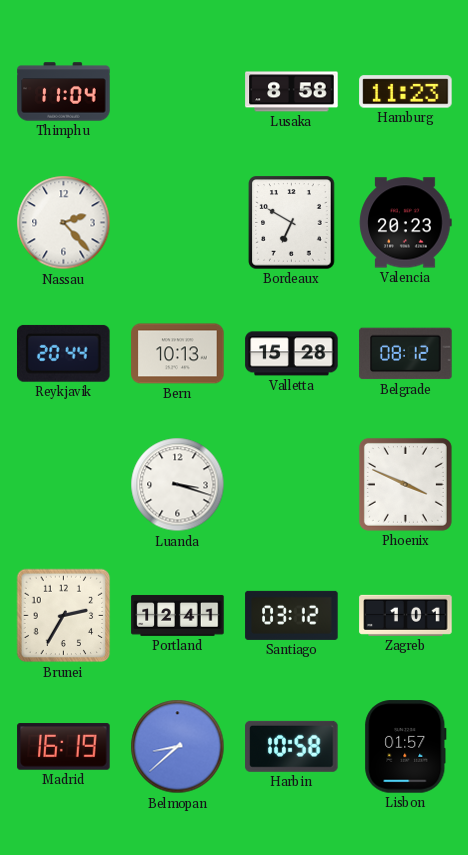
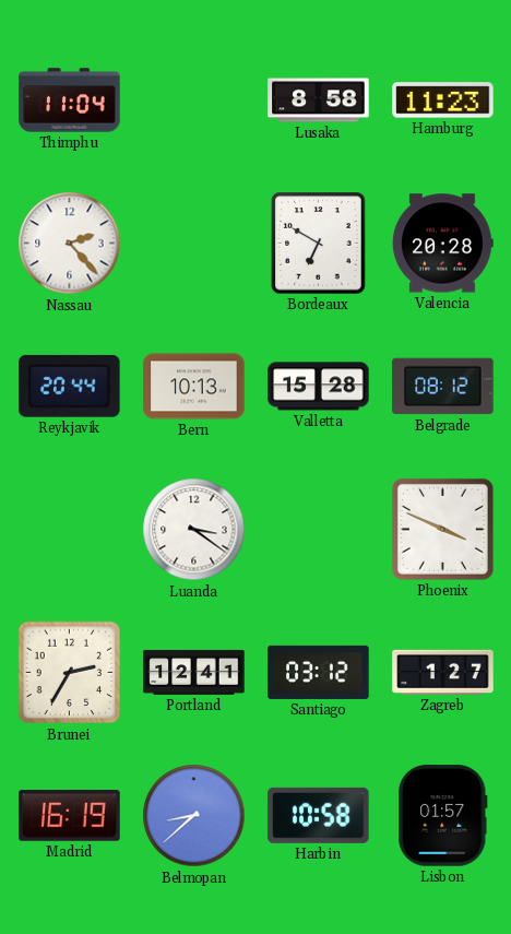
Valencia: 20:23 -> 20:28 (443, 244)
Luanda: 3:18 -> 3:21 (194, 530)
Zagreb: 1:01 -> 1:27 (443, 672)
